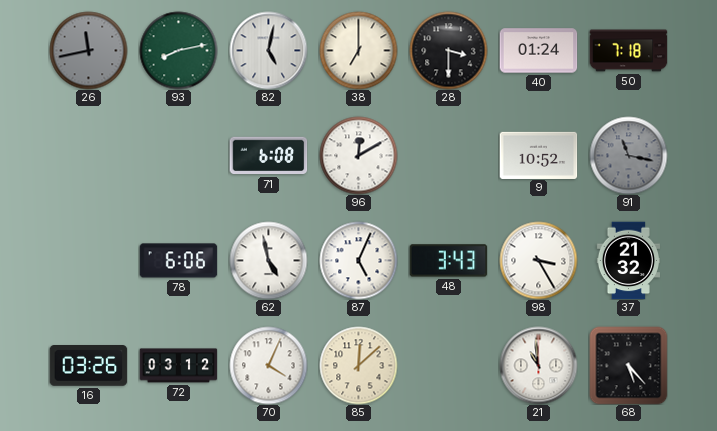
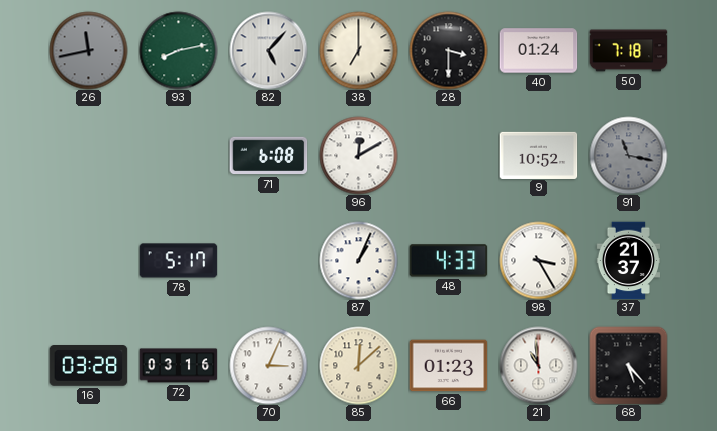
82: 5:02 -> 5:07 (268, 50)
78: 6:06 -> 5:17 (178, 261)
62: 4:58 -> none (268, 260)
87: 5:04 -> 1:04 (358, 260)
48: 3:43 -> 4:33 (448, 261)
37: 21:32 -> 21:37 (628, 260)
16: 03:26 -> 03:28 (88, 366)
72: 03:12 -> 03:16 (178, 366)
70: 4:04 -> 3:04 (268, 365)
66: none -> 01:23 (448, 366)
